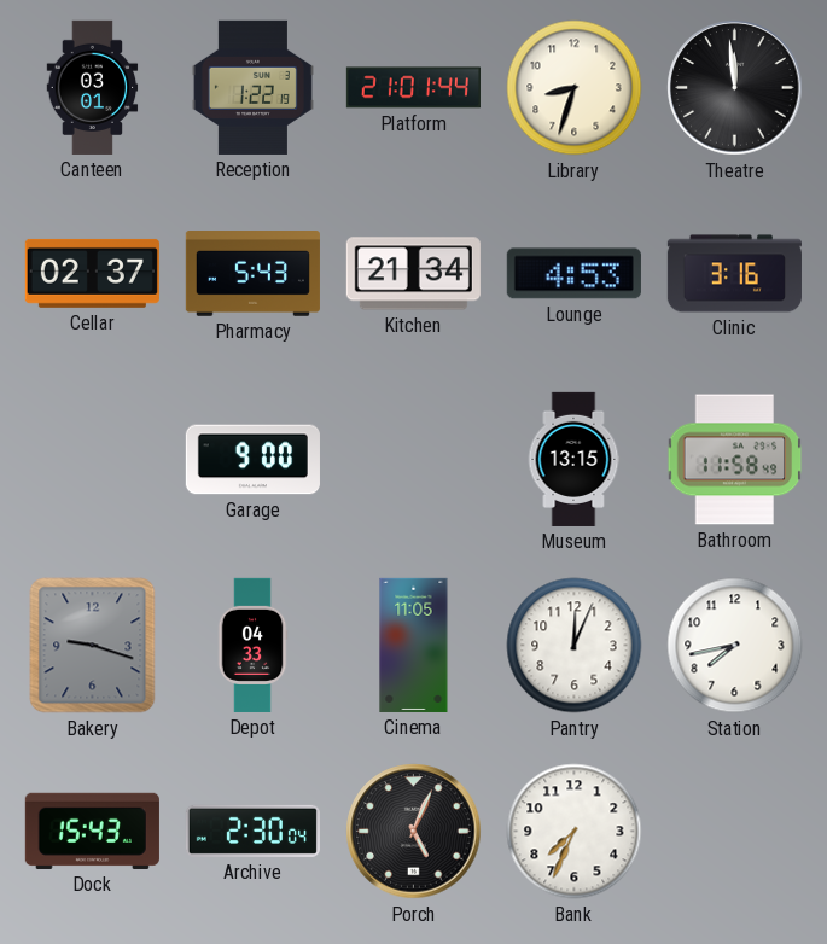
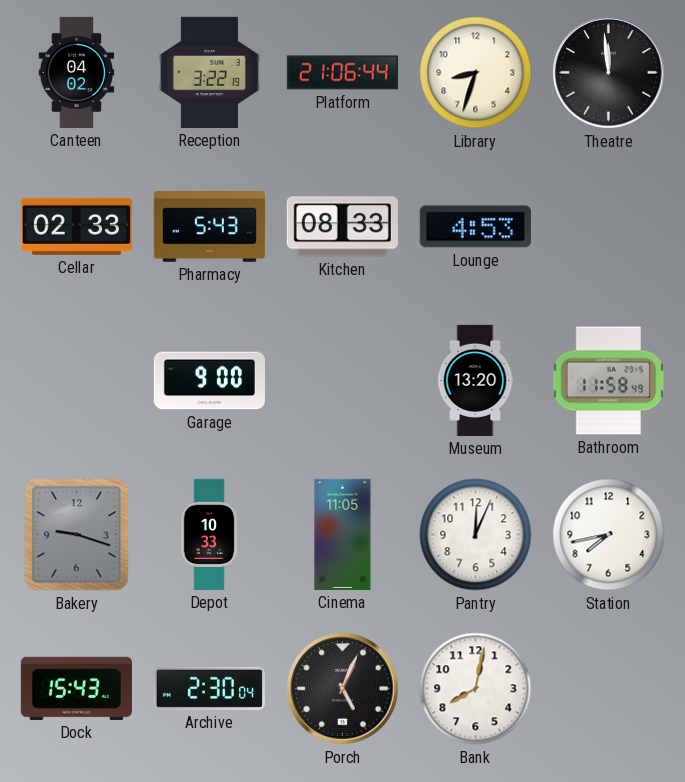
Canteen: 03:01 -> 04:02 (77, 72)
Reception: 1:22 -> 3:22 (209, 72)
Platform: 21:01 -> 21:06 (342, 73)
Cellar: 02:37 -> 02:33 (76, 226)
Kitchen: 21:34 -> 08:33 (342, 227)
Clinic: 3:16 -> none (734, 274)
Museum: 13:15 -> 13:20 (475, 380)
Depot: 04:33 -> 10:33 (209, 534)
Bank: 7:34 -> 8:02 (476, 689)
